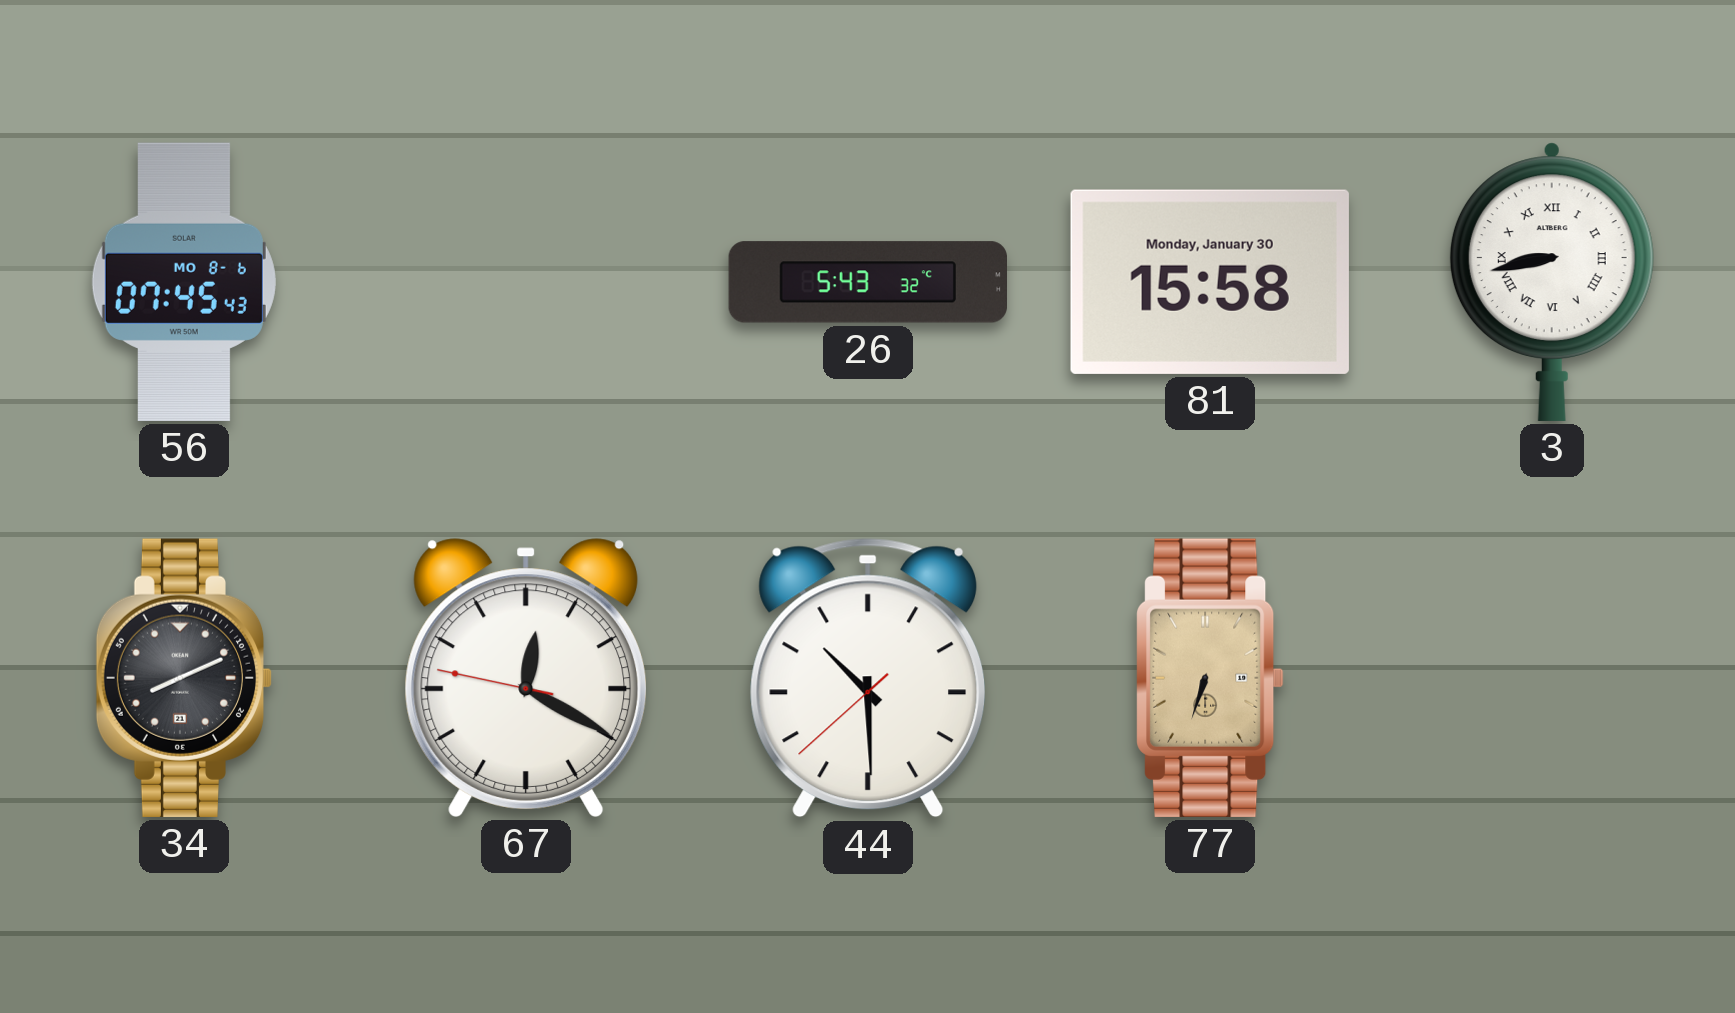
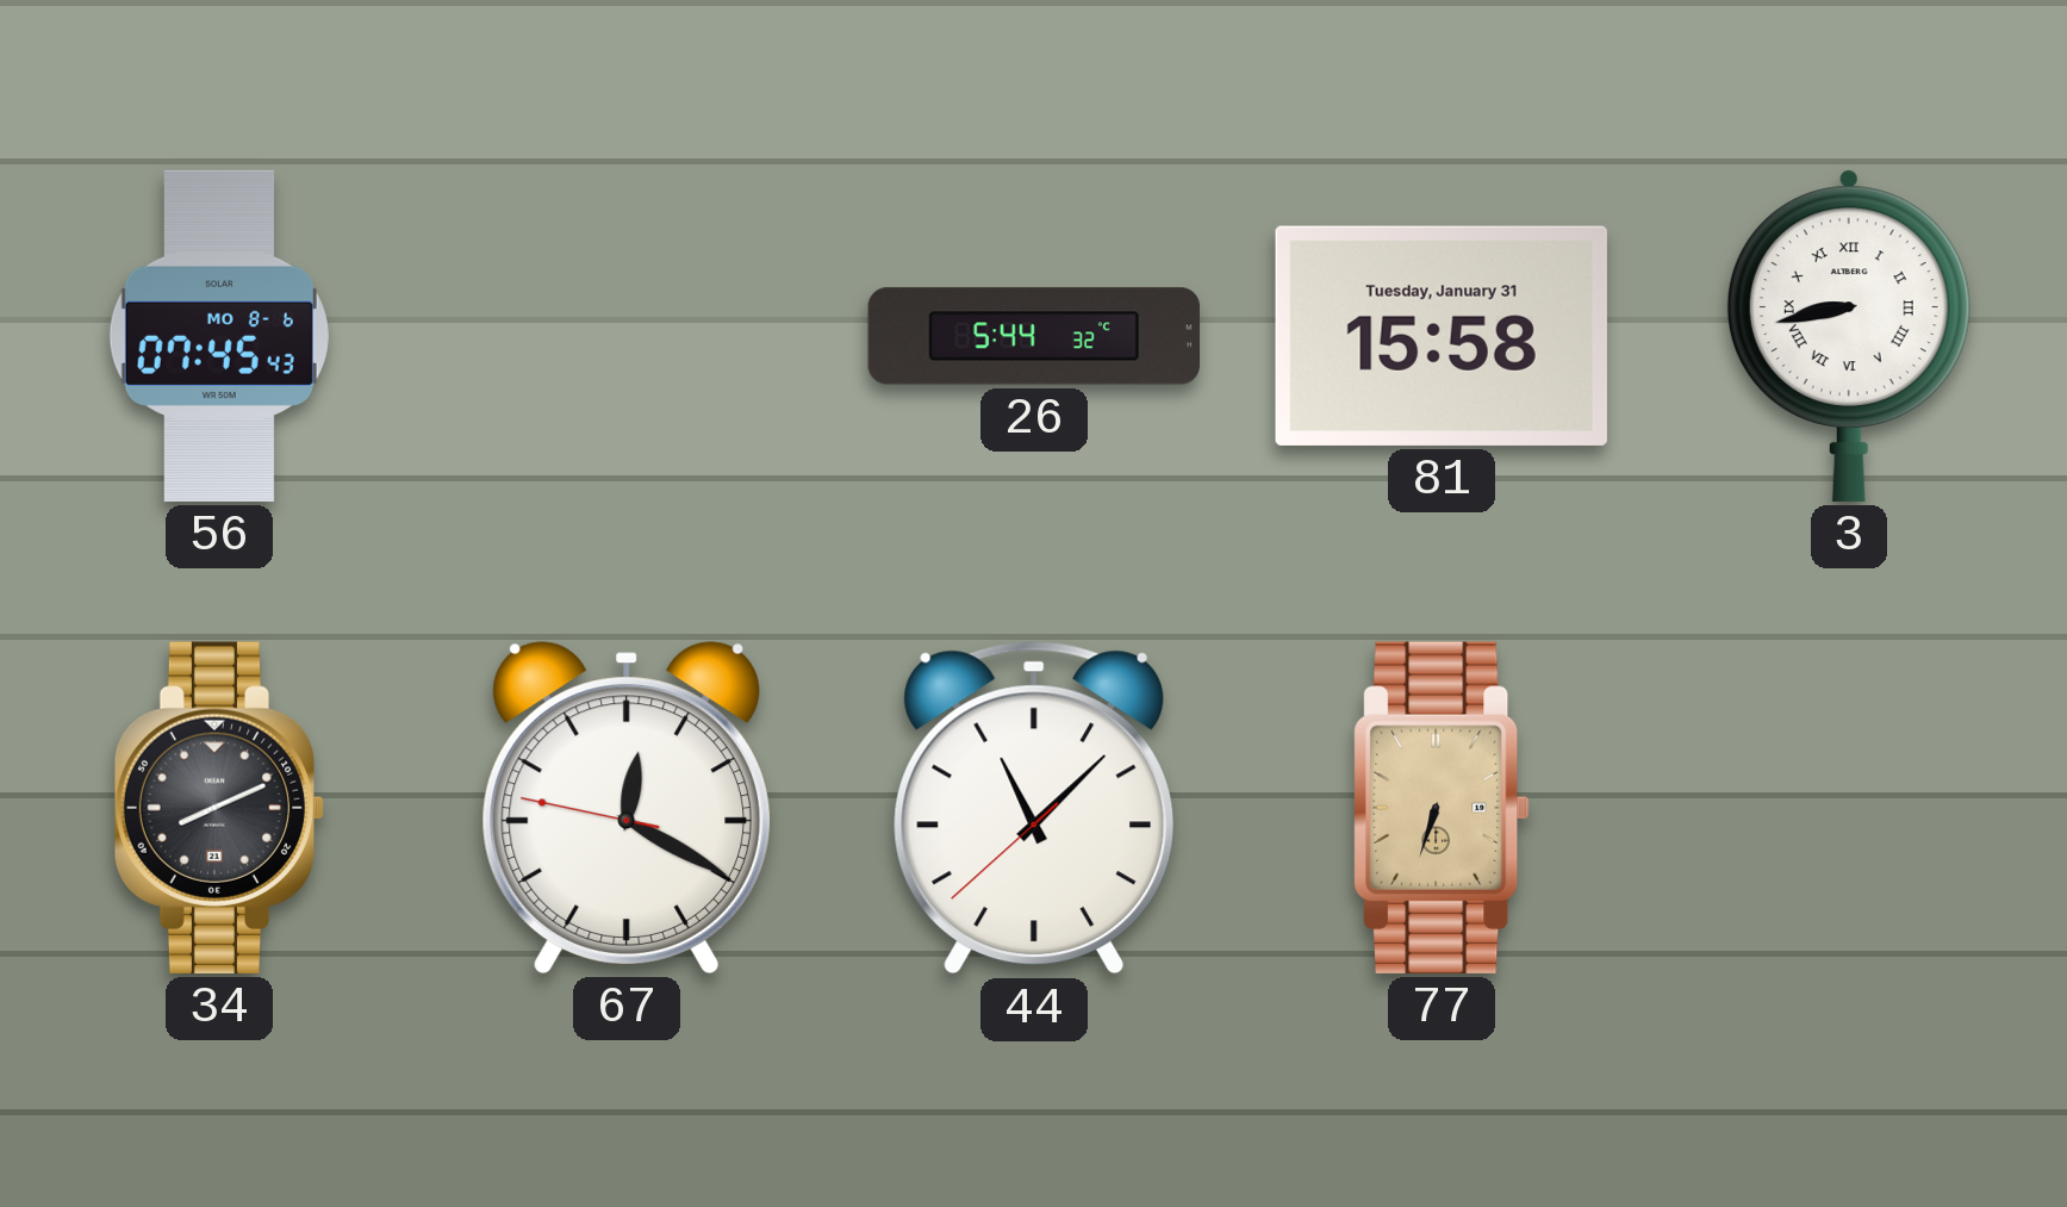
26: 5:43 -> 5:44 (1033, 336)
81 date: Monday, January 30 -> Tuesday, January 31 (1442, 336)
44: 10:29 -> 11:07 (1033, 808)
